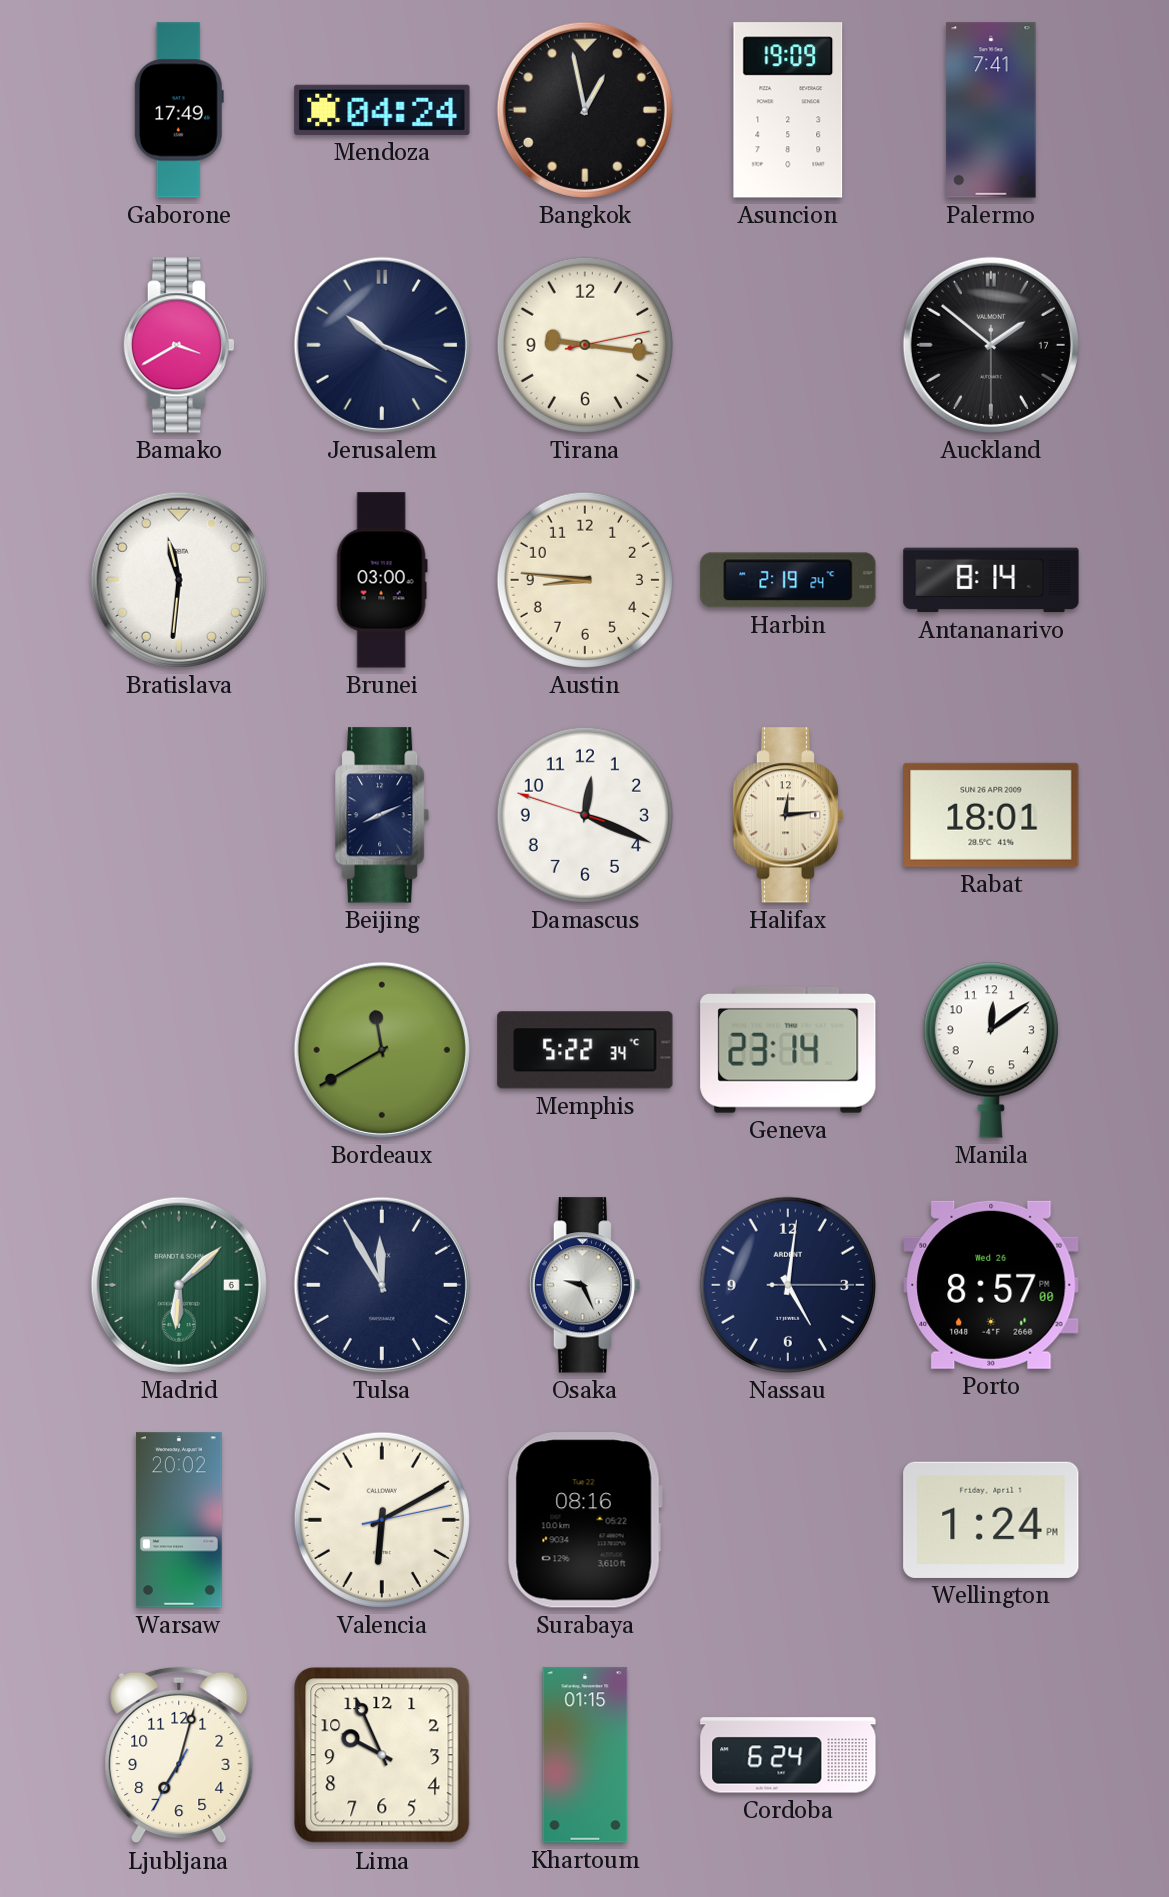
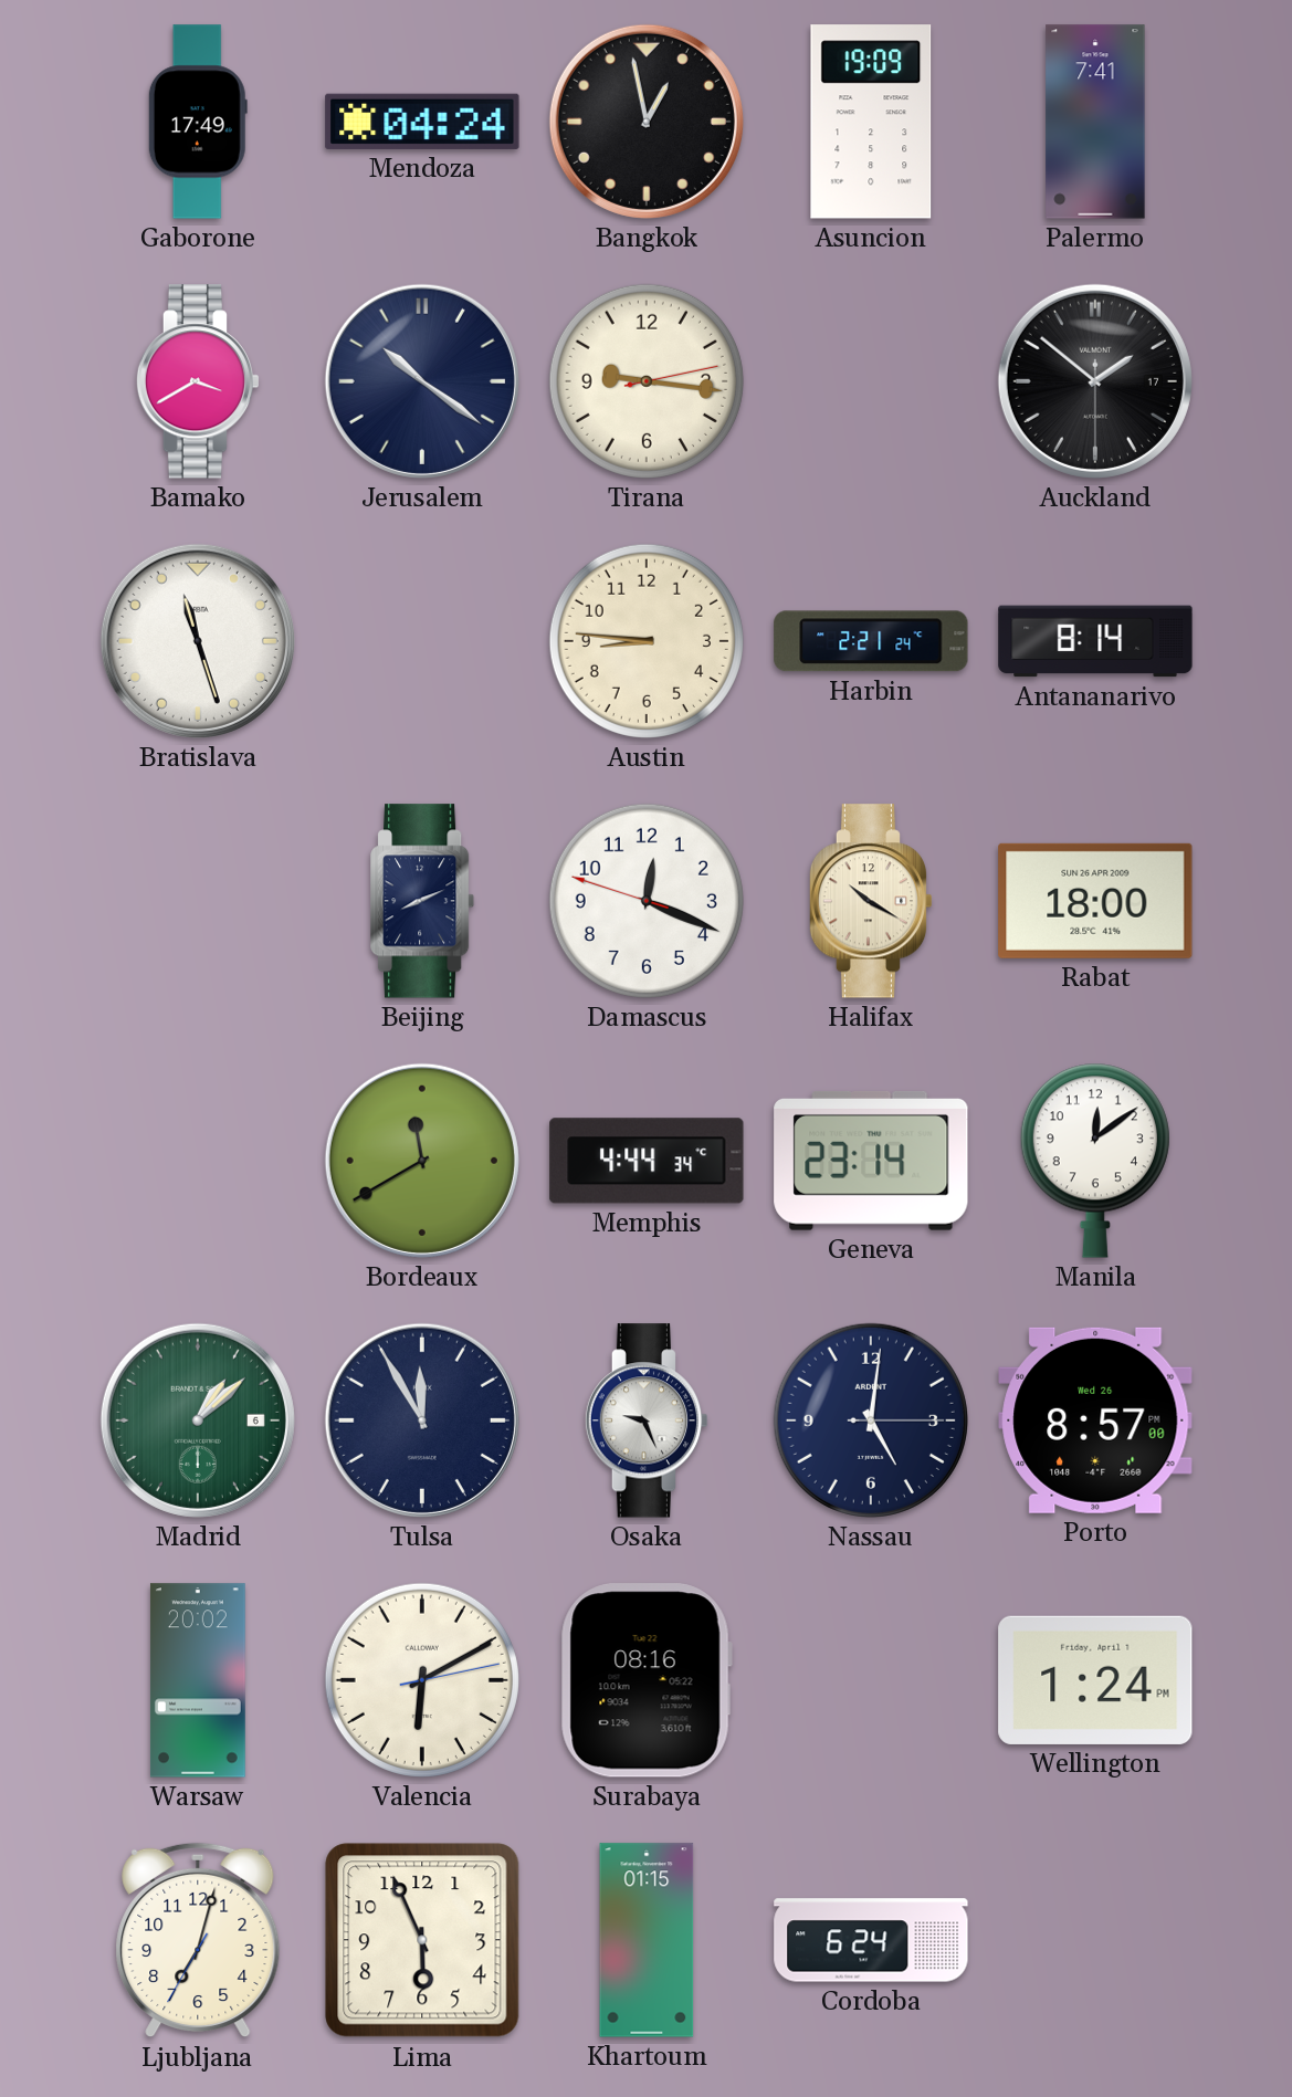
Jerusalem: 10:19 -> 10:21 (422, 381)
Bratislava: 11:31 -> 11:27 (198, 641)
Brunei: 03:00 -> none (382, 580)
Harbin: 2:19 -> 2:21 (871, 641)
Halifax: 12:14 -> 10:20 (871, 901)
Rabat: 18:01 -> 18:00 (1095, 901)
Memphis: 5:22 -> 4:44 (647, 1161)
Madrid: 6:08 -> 1:08 (198, 1420)
Lima: 9:56 -> 5:56 (422, 1940)
